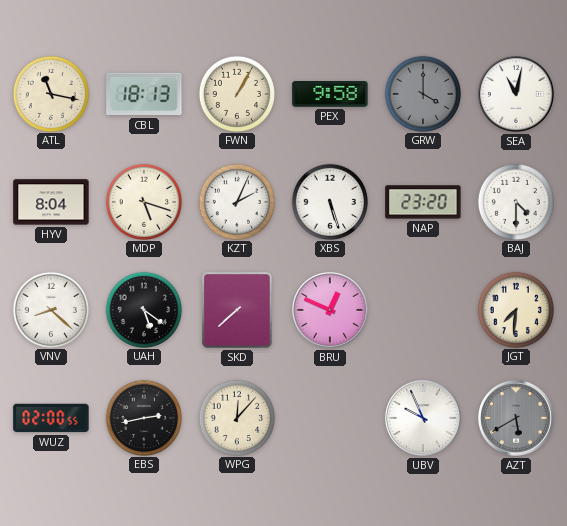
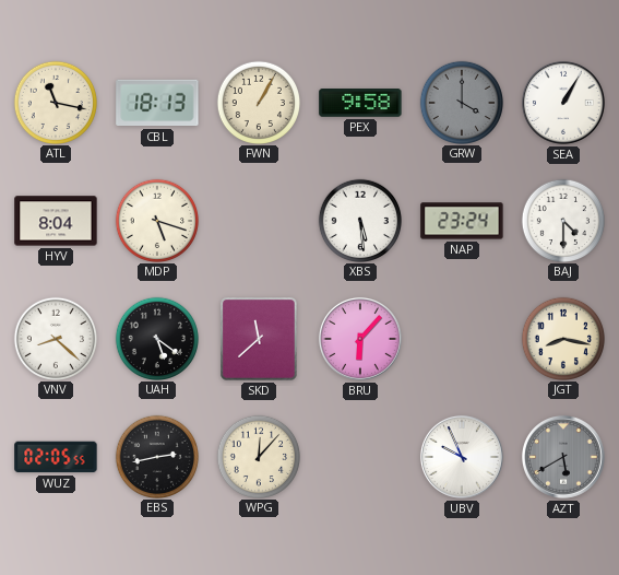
SEA: 11:02 -> 1:05 (563, 103)
KZT: 2:04 -> none (236, 201)
XBS: 5:27 -> 5:29 (359, 220)
NAP: 23:20 -> 23:24 (462, 221)
SKD: 7:38 -> 11:38 (259, 339)
BRU: 12:49 -> 6:07 (360, 339)
JGT: 7:31 -> 8:17 (562, 338)
WUZ: 02:00 -> 02:05 (56, 457)
